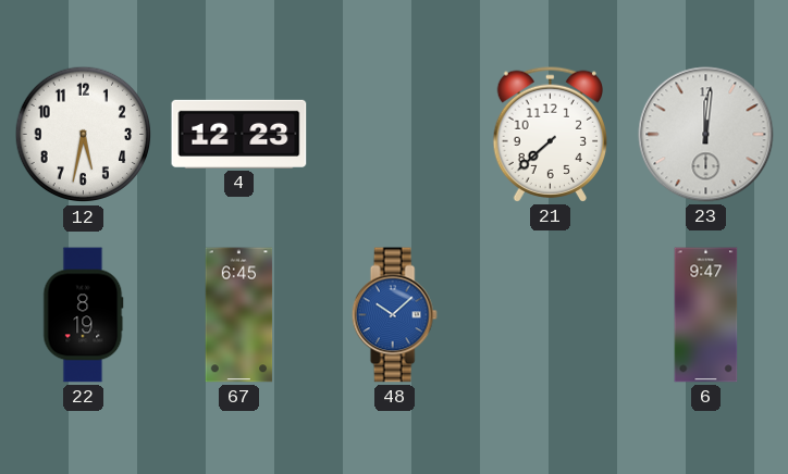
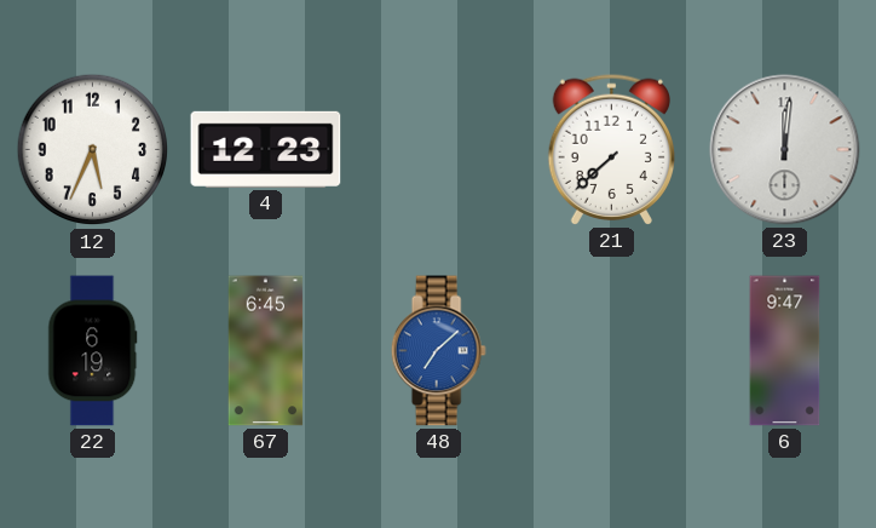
12: 5:32 -> 5:34 (93, 150)
22: 8:19 -> 6:19 (93, 351)
48: 10:08 -> 7:08 (438, 351)
